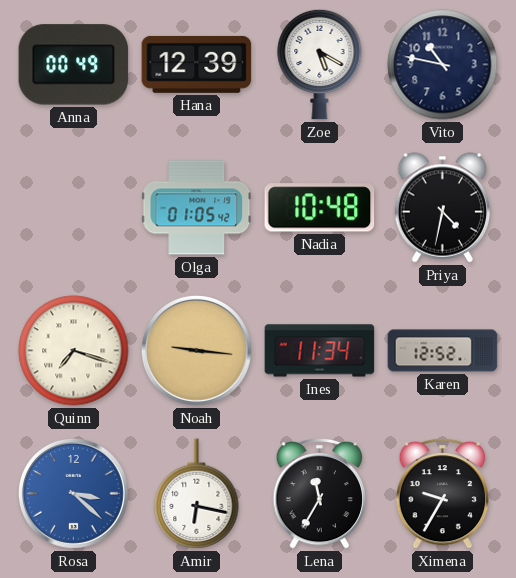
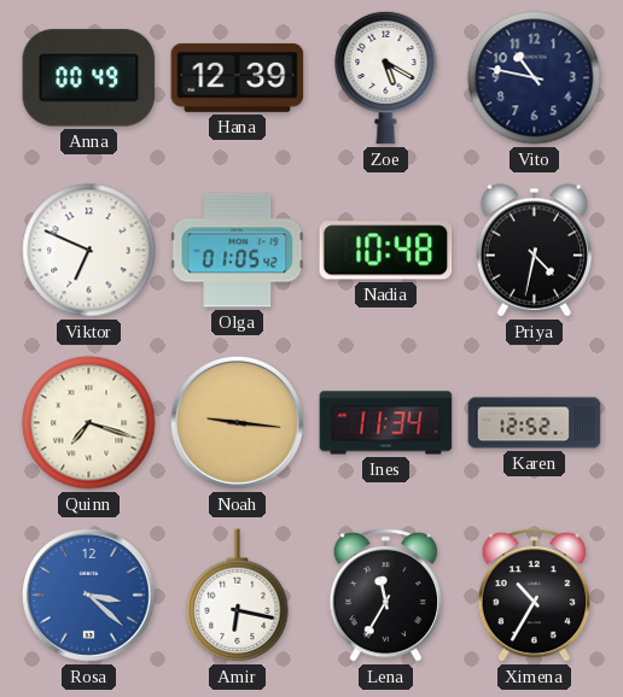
Viktor: none -> 6:49 (89, 251)
Ximena: 9:35 -> 10:35 (535, 594)
